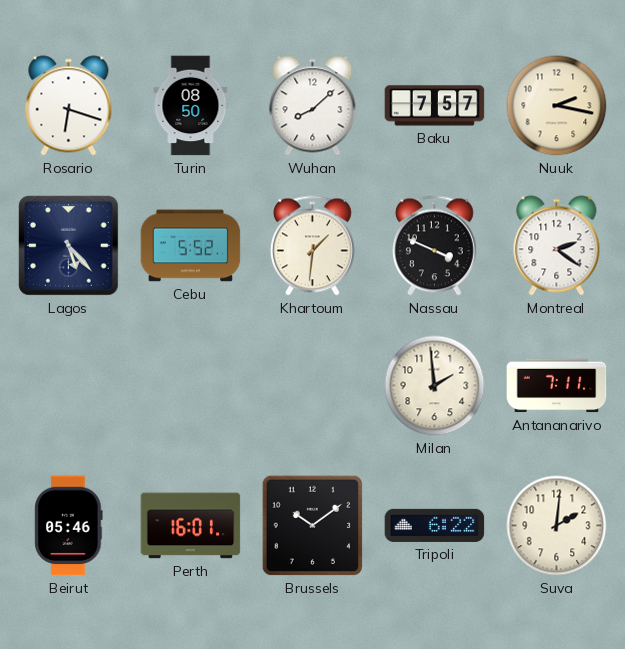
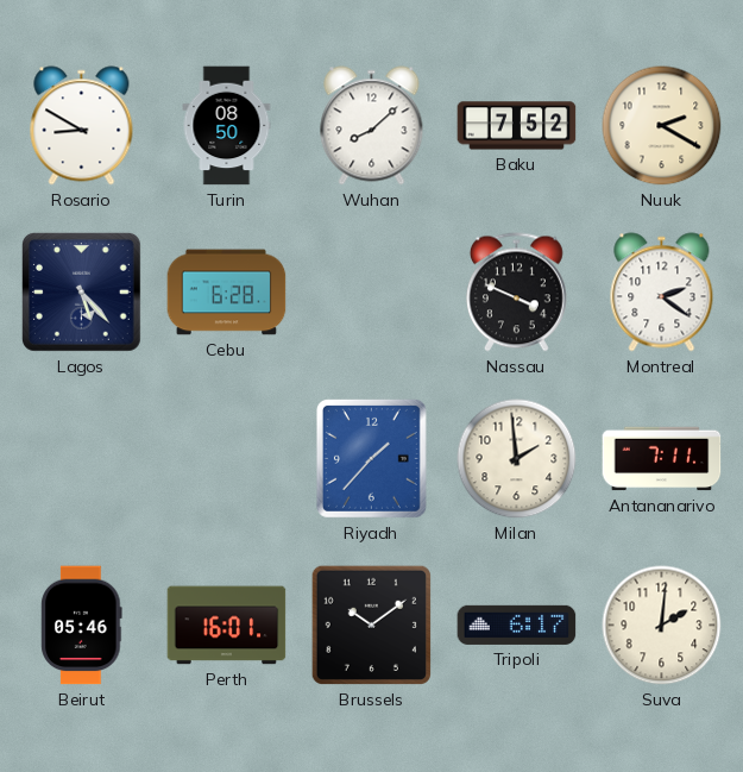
Rosario: 6:18 -> 8:50 (82, 126)
Baku: 7:57 -> 7:52 (517, 126)
Nuuk: 2:17 -> 2:20 (662, 126)
Cebu: 5:52 -> 6:28 (227, 293)
Khartoum: 1:31 -> none (313, 246)
Riyadh: none -> 1:37 (371, 458)
Tripoli: 6:22 -> 6:17 (517, 624)
